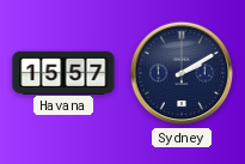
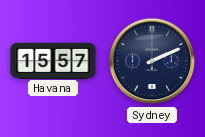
Sydney: 2:10 -> 2:11 (152, 61)
